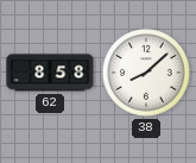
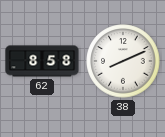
38: 8:08 -> 8:11 (123, 61)
